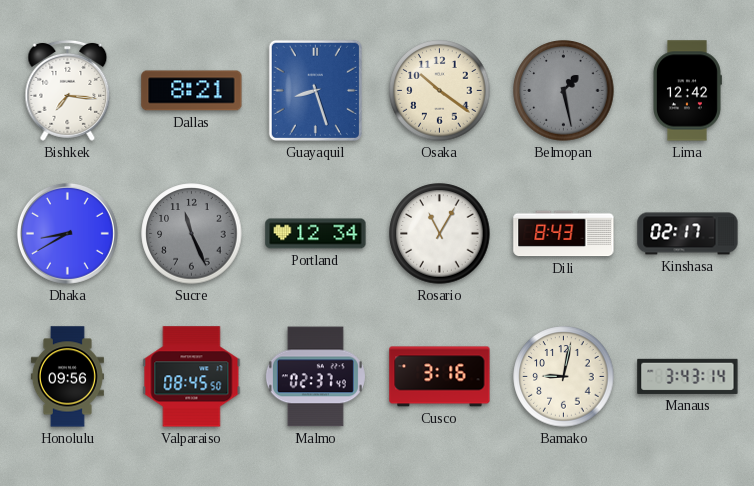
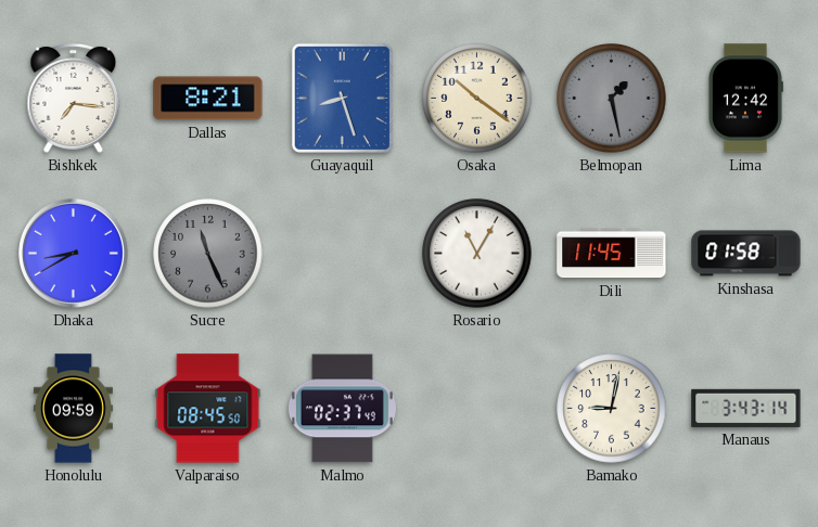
Portland: 12:34 -> none (316, 234)
Dili: 8:43 -> 11:45 (612, 254)
Kinshasa: 02:17 -> 01:58 (746, 254)
Honolulu: 09:56 -> 09:59 (73, 409)
Cusco: 3:16 -> none (440, 377)
